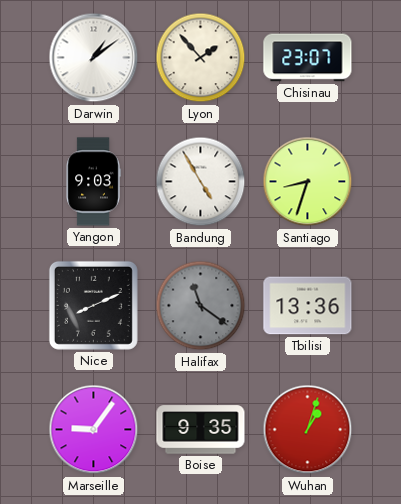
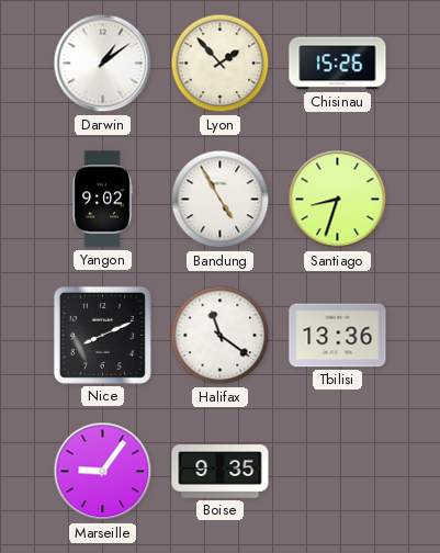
Chisinau: 23:07 -> 15:26 (338, 64)
Yangon: 9:03 -> 9:02 (102, 200)
Halifax dial: grey -> white (221, 336)
Wuhan: 1:03 -> none (308, 430)
